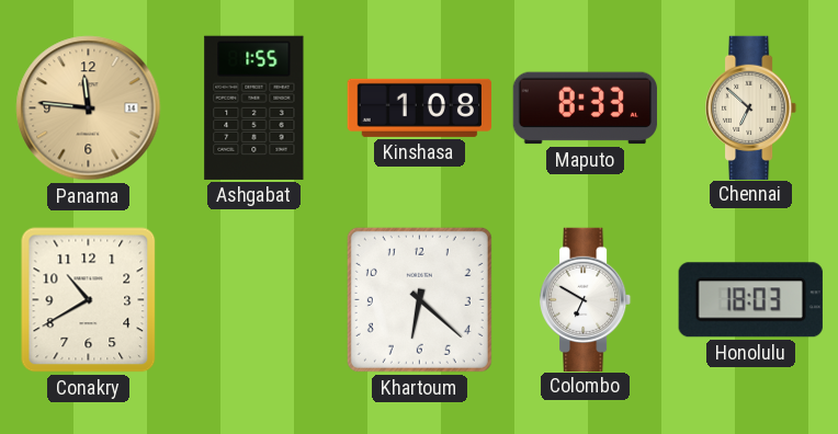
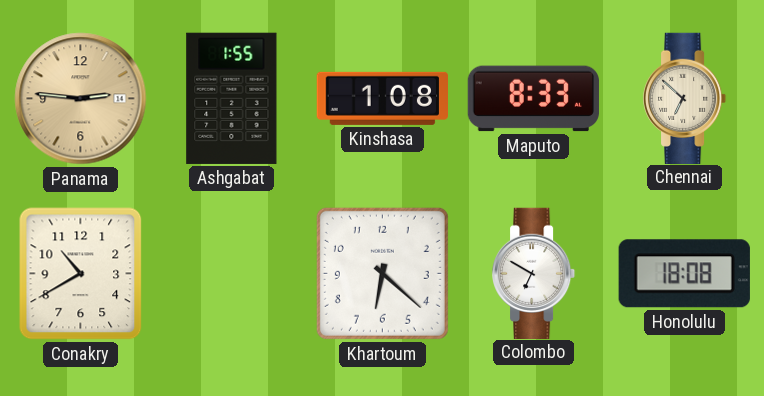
Panama: 11:46 -> 2:46 (81, 99)
Honolulu: 18:03 -> 18:08 (684, 274)
